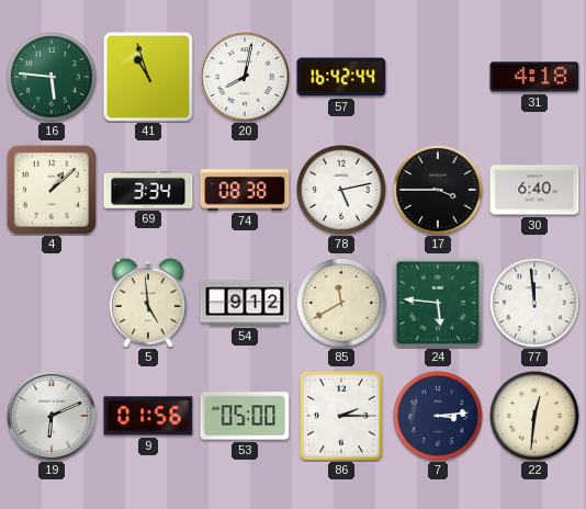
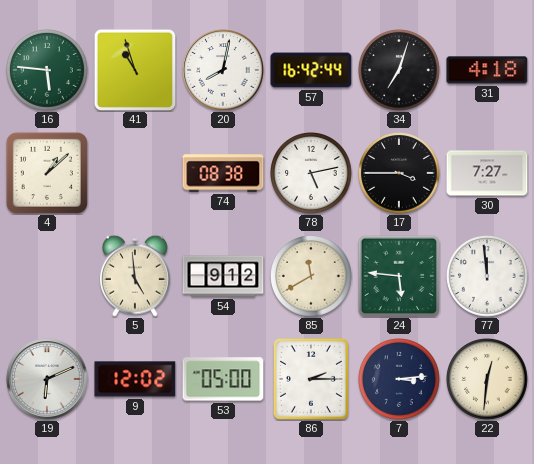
34: none -> 7:03 (400, 71)
69: 3:34 -> none (148, 190)
30: 6:40 -> 7:27 (487, 173)
9: 01:56 -> 12:02 (135, 379)
